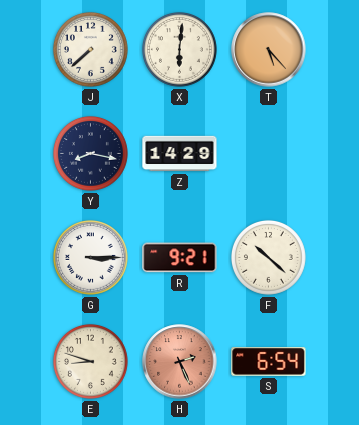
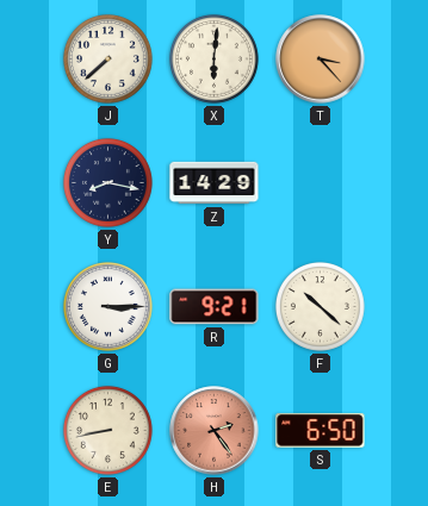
T: 5:23 -> 3:23 (321, 60)
E: 8:48 -> 8:43 (107, 430)
H: 2:26 -> 2:24 (215, 431)
S: 6:54 -> 6:50 (321, 431)
